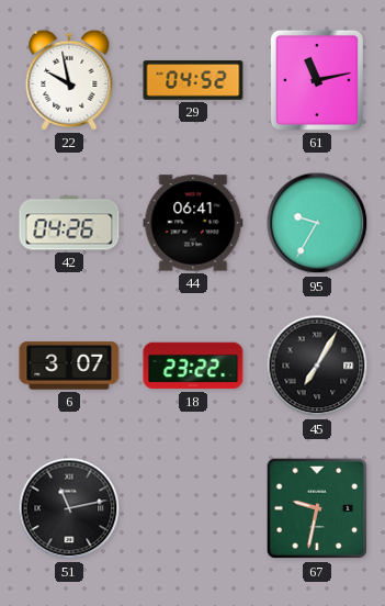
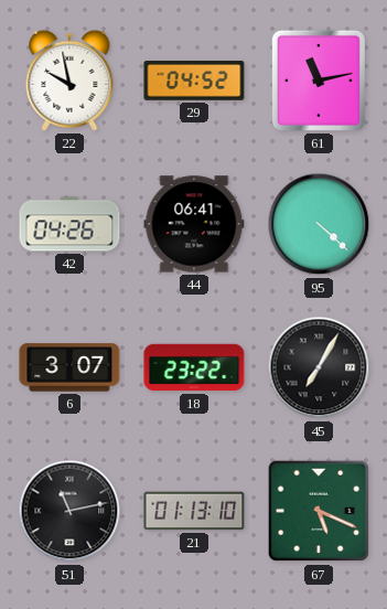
95: 9:35 -> 4:22 (319, 224)
21: none -> 01:13 (194, 511)
67: 9:32 -> 5:19 (319, 511)
